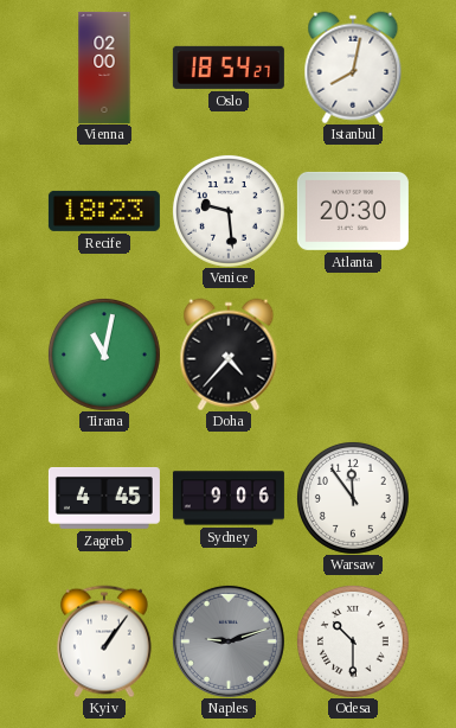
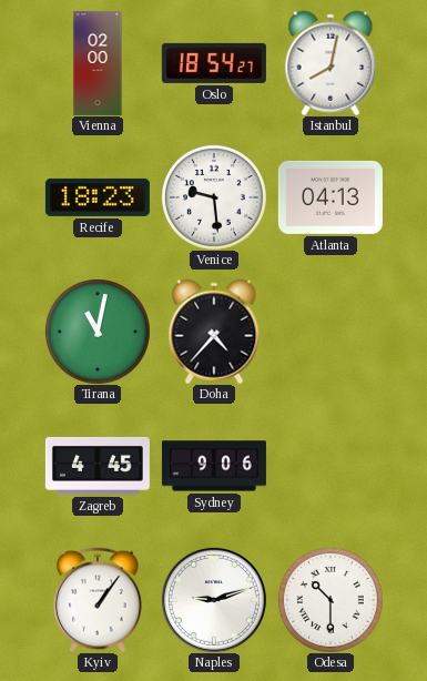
Atlanta: 20:30 -> 04:13 (331, 197)
Warsaw: 11:54 -> none (353, 498)
Naples dial: grey -> white (214, 600)
